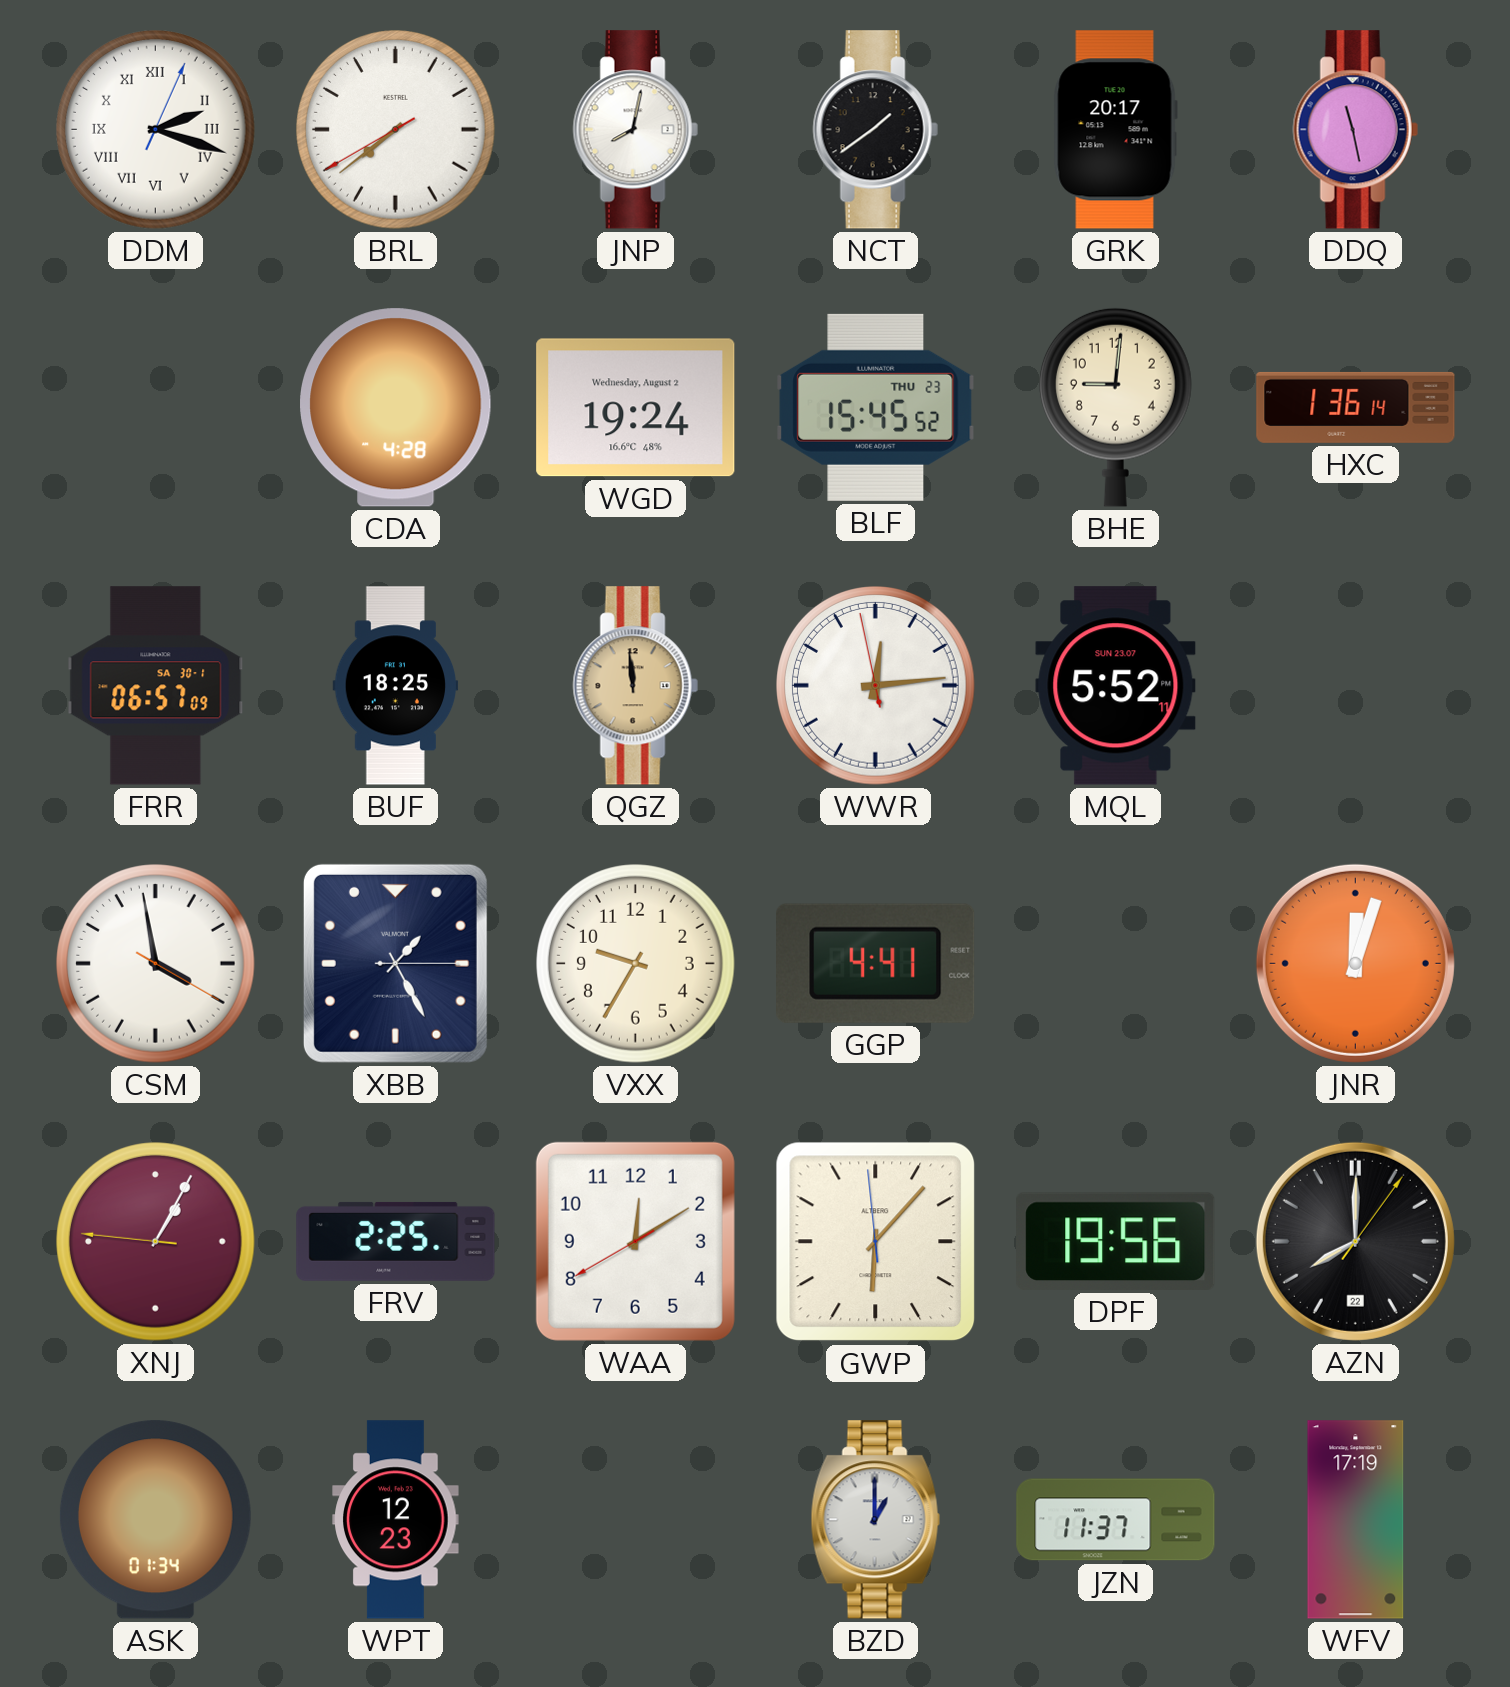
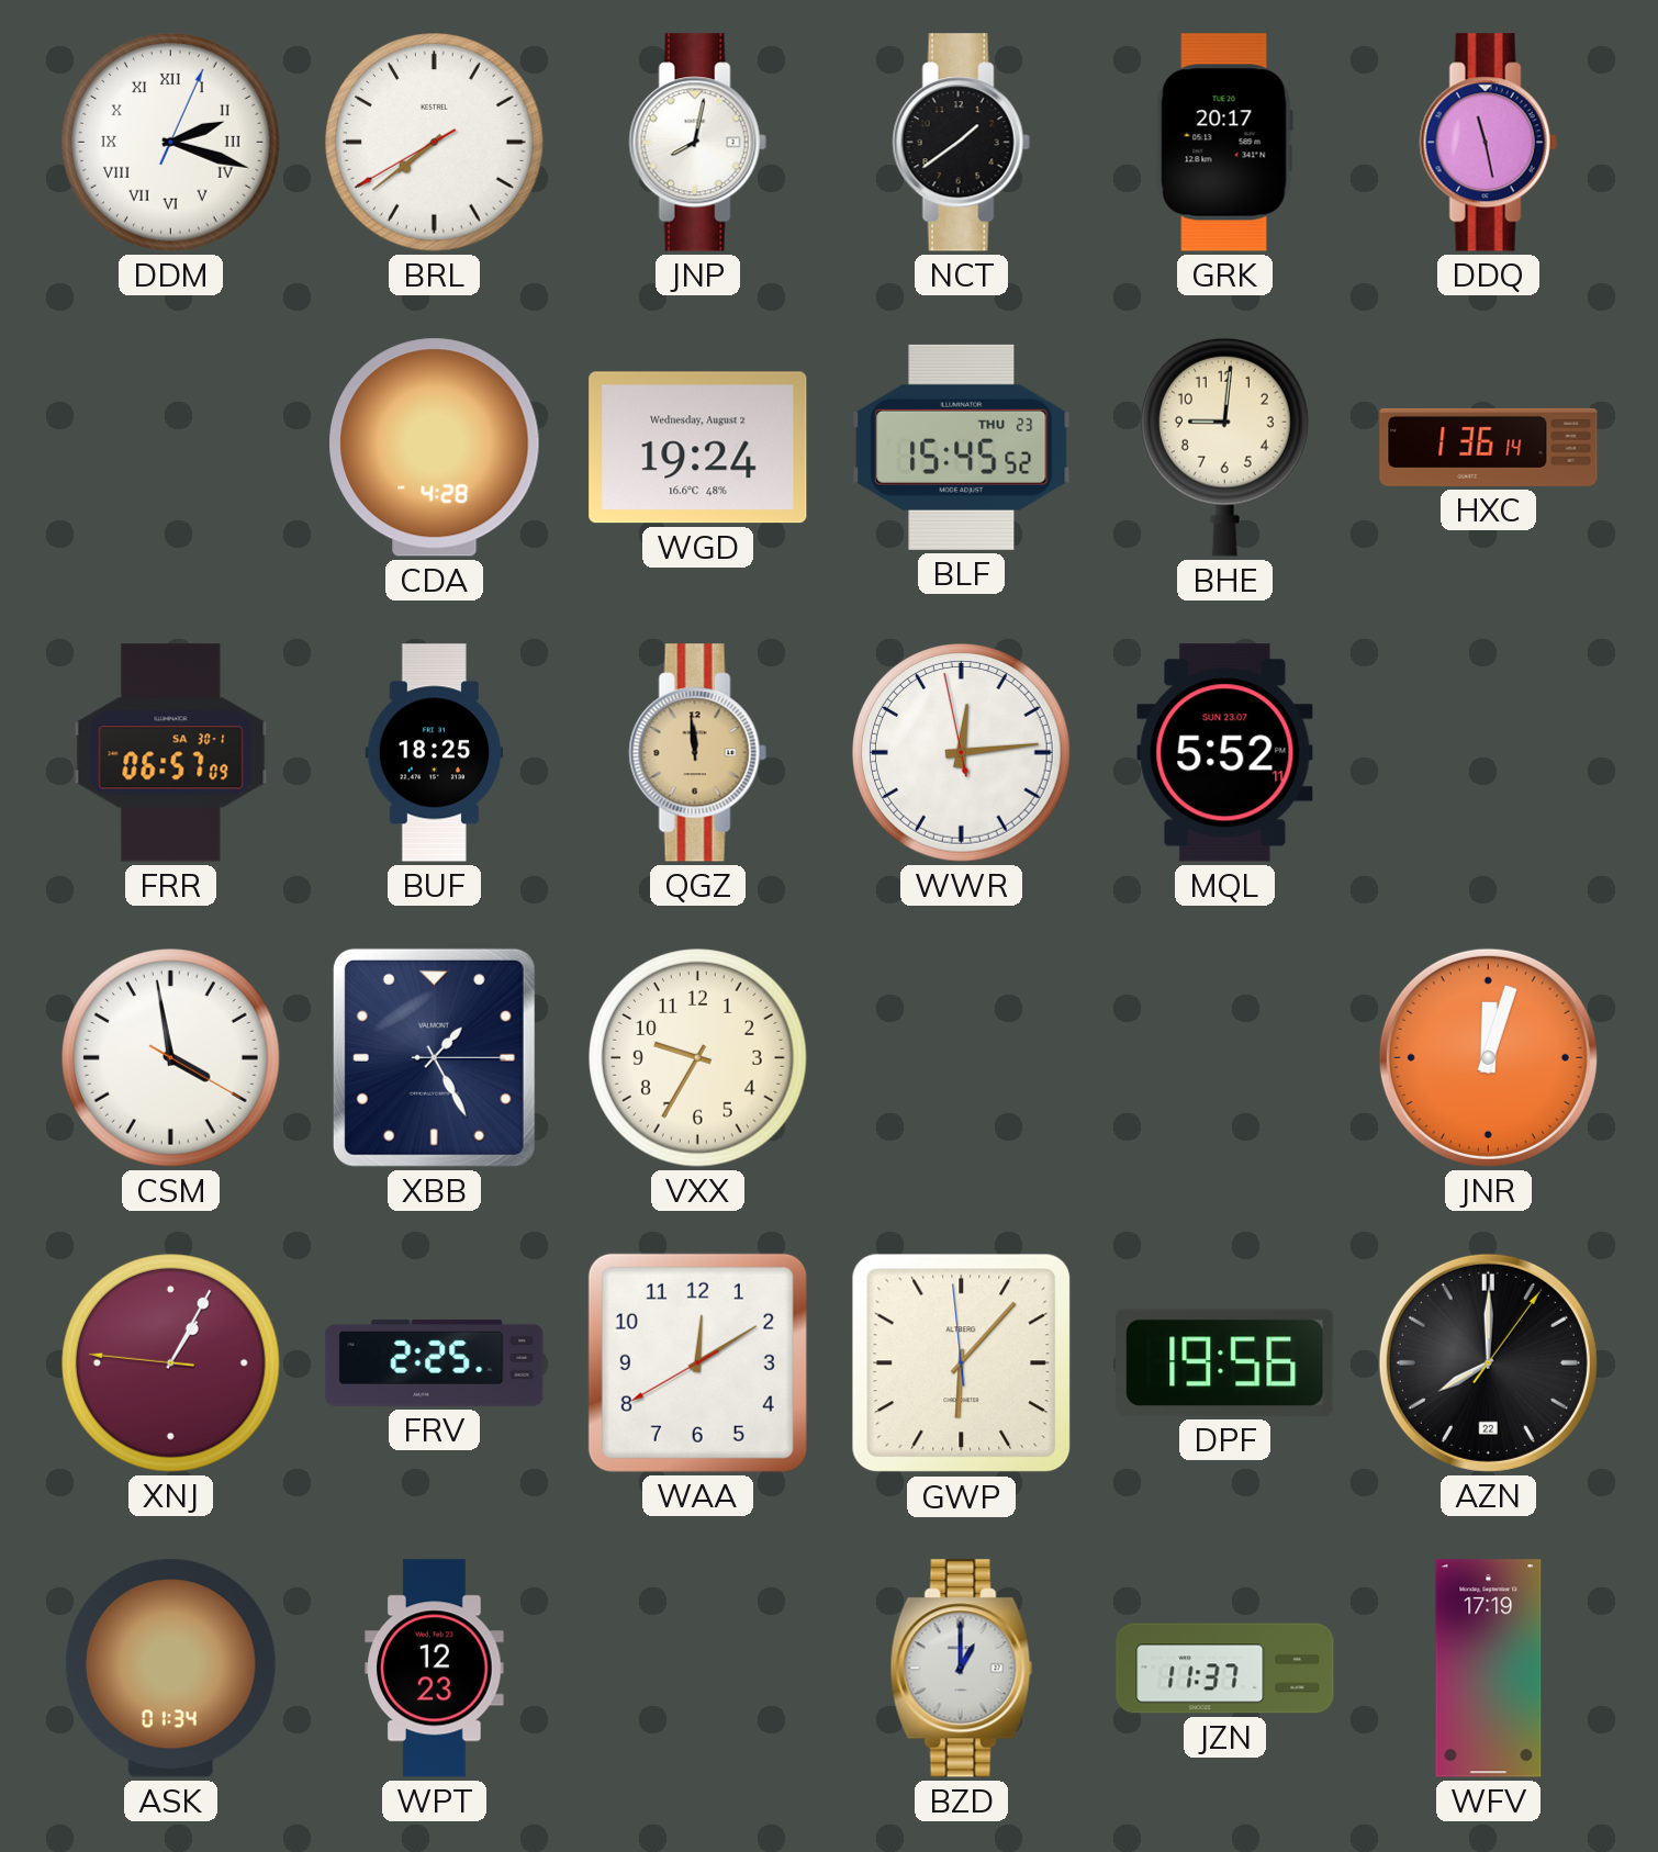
GGP: 4:41 -> none (876, 963)
